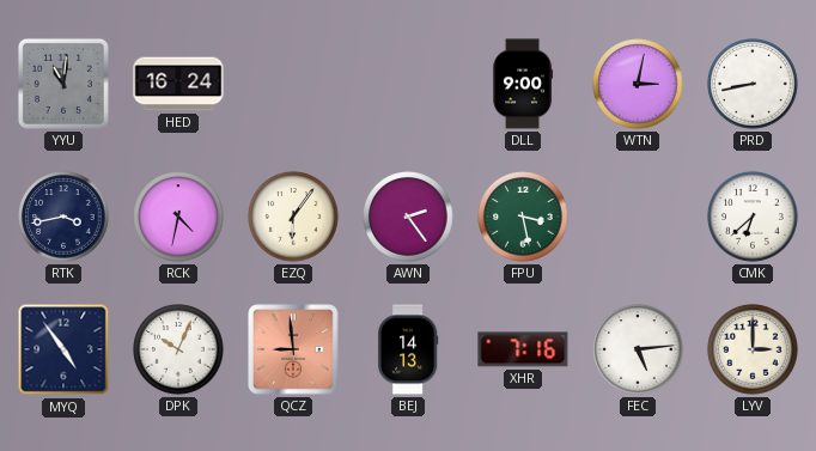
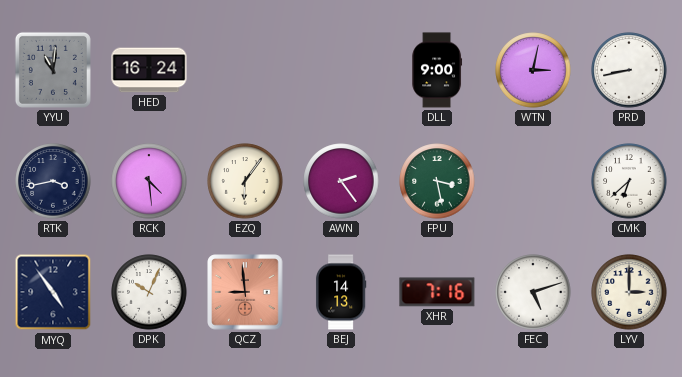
RCK: 4:32 -> 4:29 (149, 181)
FEC: 5:14 -> 5:12 (533, 292)
